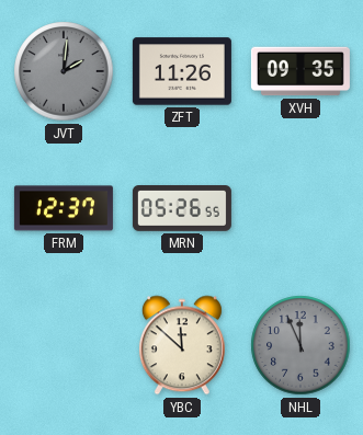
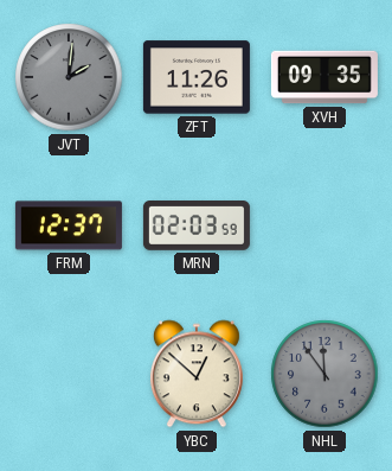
MRN: 05:26 -> 02:03 (197, 227)
YBC: 11:52 -> 12:52 (197, 374)
NHL: 11:56 -> 11:54 (324, 374)
